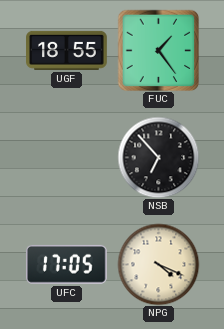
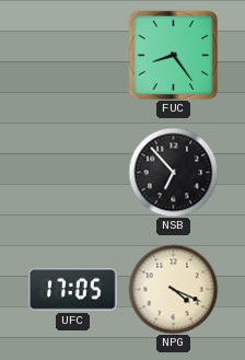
UGF: 18:55 -> none (67, 50)
FUC: 1:24 -> 8:24 (173, 55)
